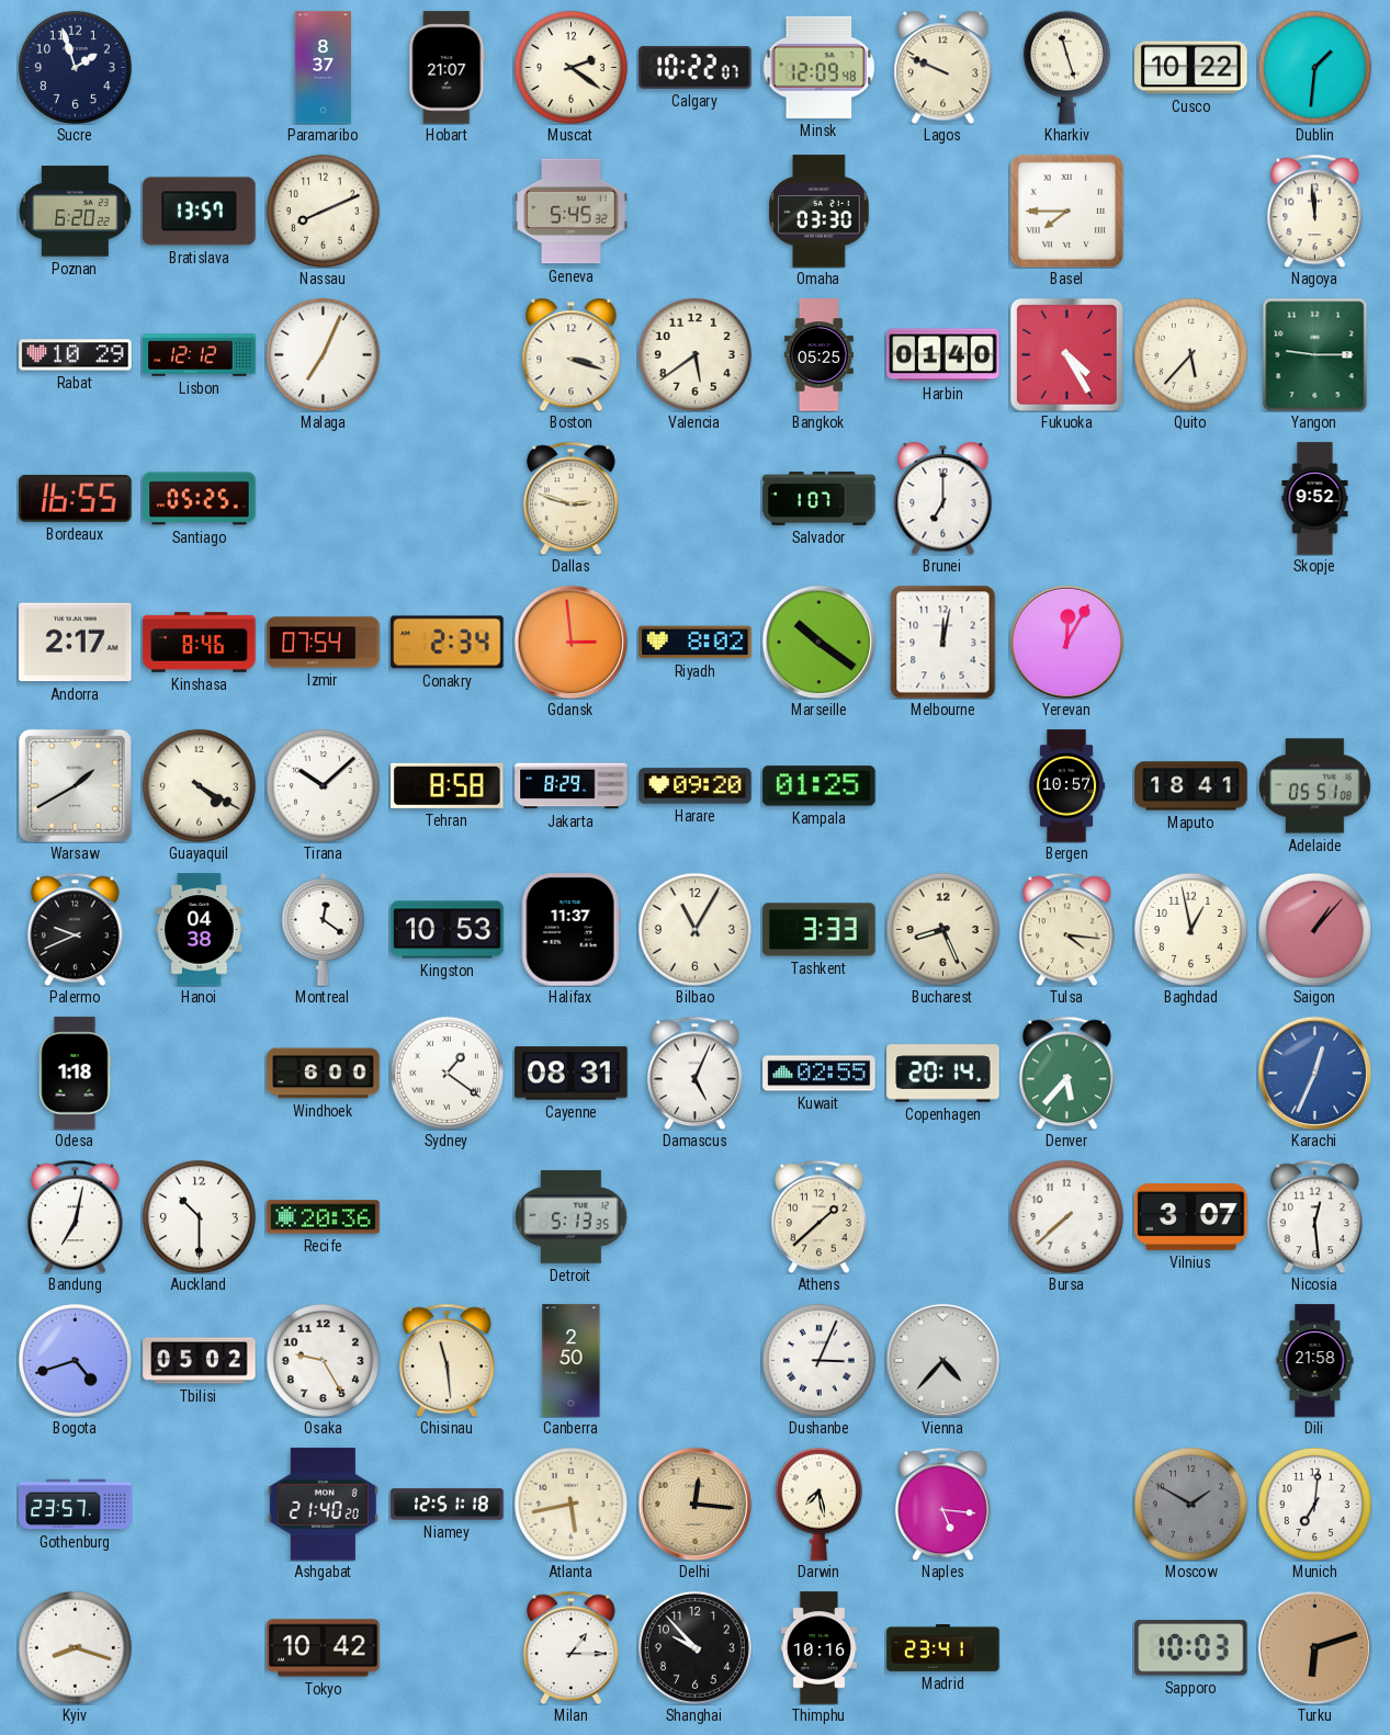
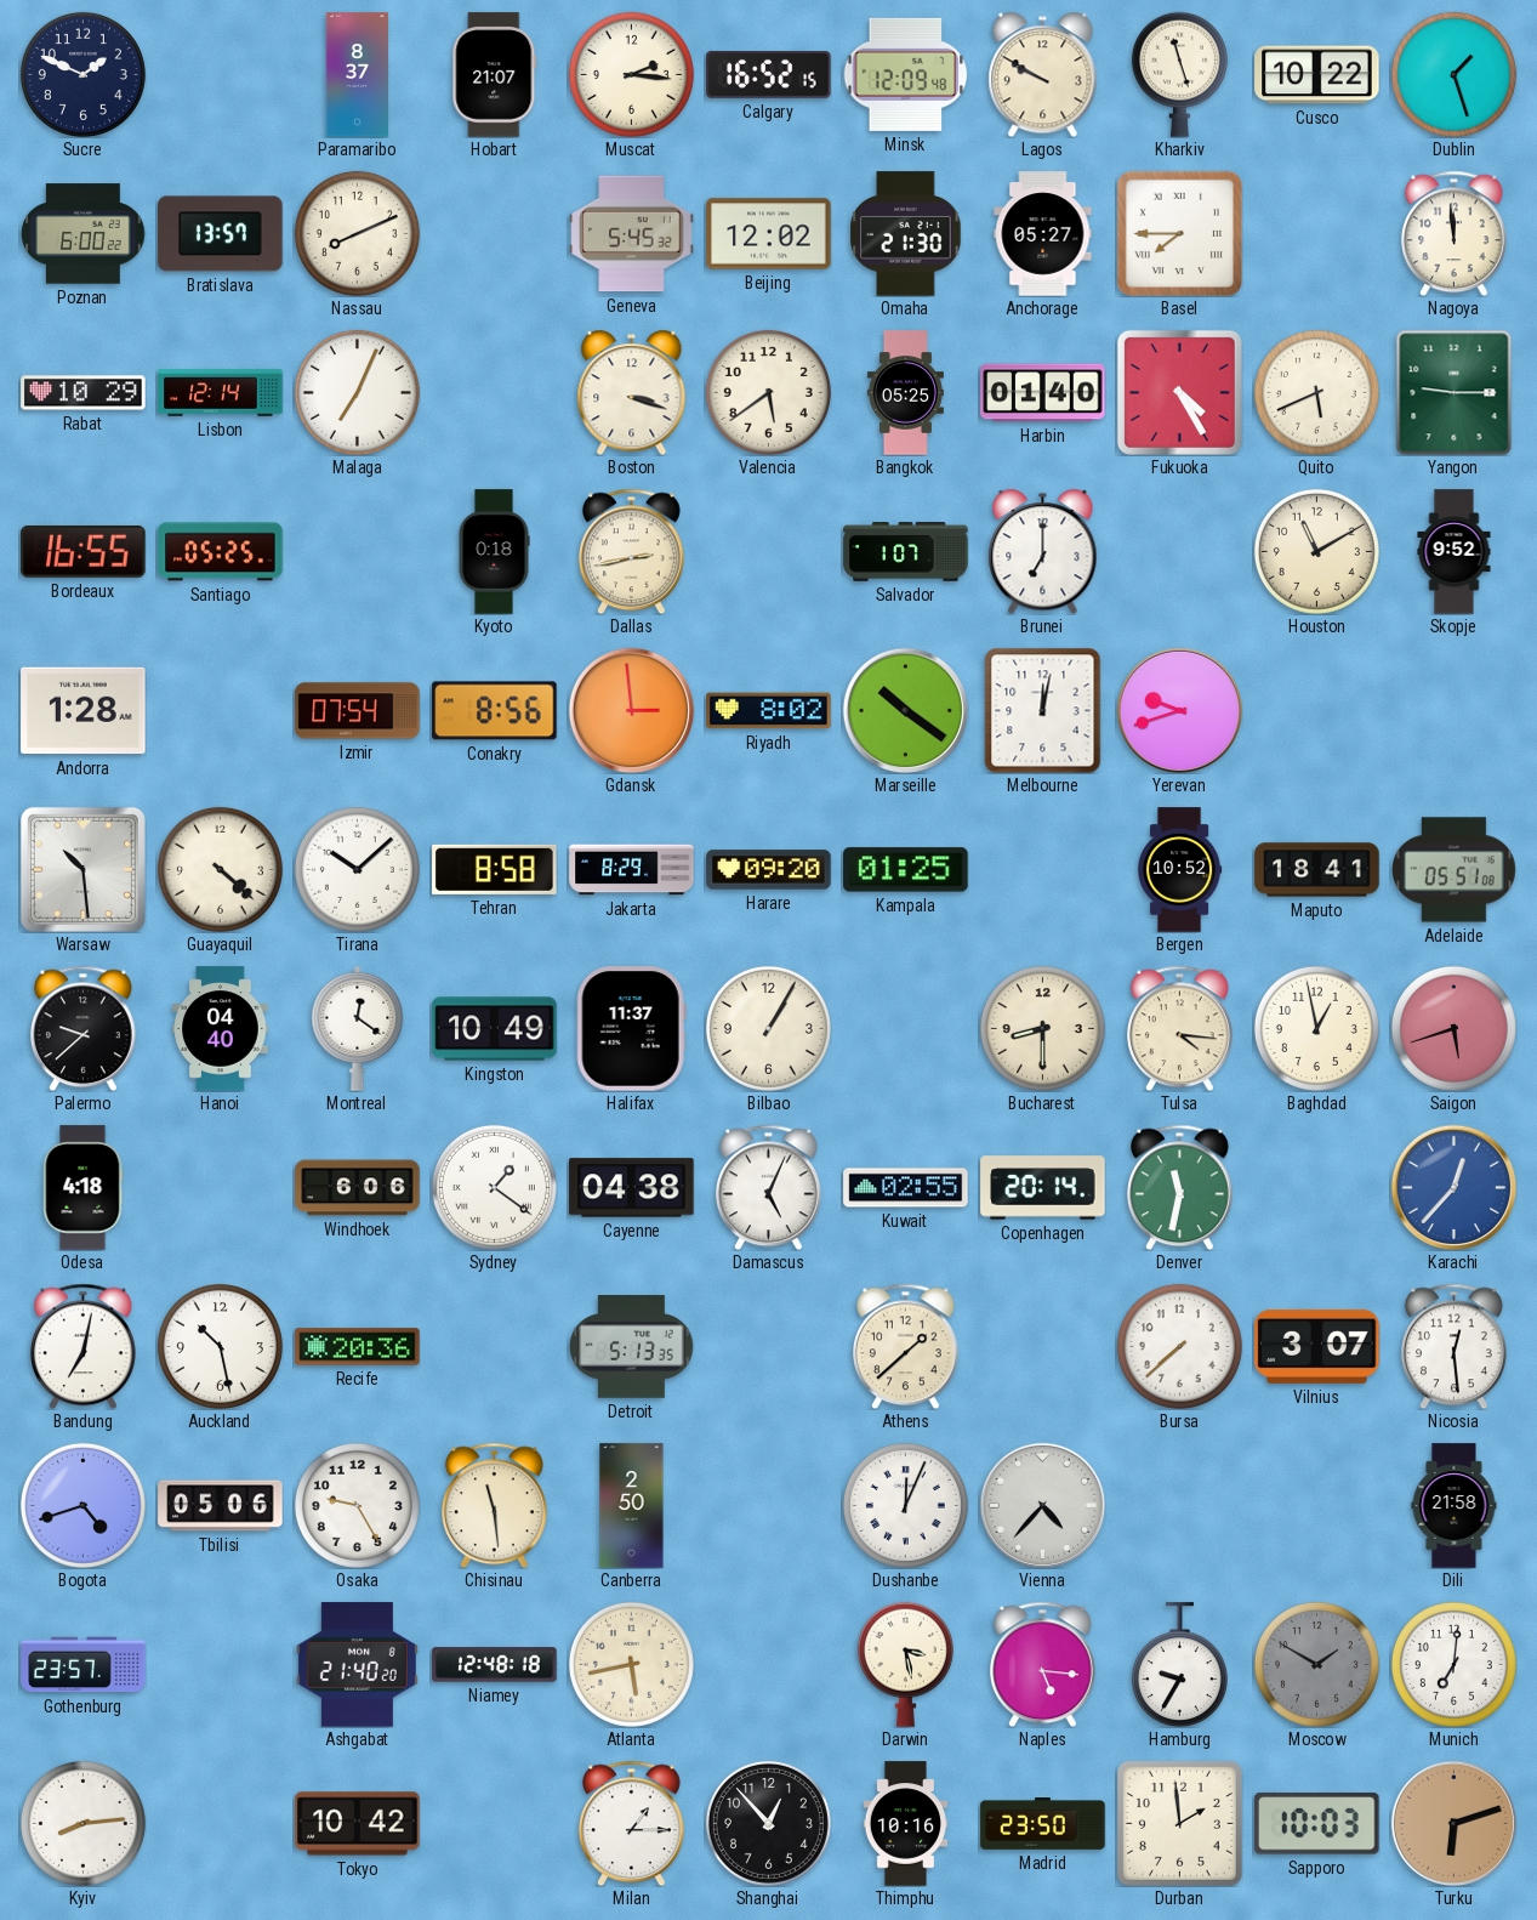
Sucre: 1:57 -> 1:49 (82, 74)
Muscat: 2:21 -> 2:16 (631, 74)
Calgary: 10:22 -> 16:52 (769, 74)
Lagos: 9:49 -> 9:50 (1043, 74)
Dublin: 1:31 -> 1:27 (1453, 74)
Poznan: 6:20 -> 6:00 (84, 234)
Beijing: none -> 12:02 (769, 234)
Omaha: 03:30 -> 21:30 (906, 234)
Anchorage: none -> 05:27 (1043, 234)
Lisbon: 12:12 -> 12:14 (221, 393)
Quito: 5:37 -> 5:41 (1316, 392)
Kyoto: none -> 0:18 (494, 552)
Dallas: 2:48 -> 2:43 (632, 551)
Houston: none -> 11:10 (1316, 551)
Andorra: 2:17 -> 1:28 (84, 711)
Kinshasa: 8:46 -> none (200, 643)
Conakry: 2:34 -> 8:56 (495, 711)
Yerevan: 12:05 -> 9:42 (1179, 710)
Warsaw: 1:40 -> 10:29 (82, 869)
Guayaquil: 4:20 -> 4:22 (220, 869)
Bergen: 10:57 -> 10:52 (1179, 870)
Palermo: 9:41 -> 9:38 (84, 1028)
Hanoi: 04:38 -> 04:40 (221, 1029)
Kingston: 10:53 -> 10:49 (495, 1029)
Bilbao: 11:05 -> 1:05 (768, 1028)
Tashkent: 3:33 -> none (820, 930)
Bucharest: 8:26 -> 8:30 (1042, 1028)
Saigon: 1:07 -> 5:42 (1453, 1028)
Odesa: 1:18 -> 4:18 (82, 1188)
Windhoek: 6:00 -> 6:06 (358, 1188)
Cayenne: 08:31 -> 04:38 (632, 1188)
Denver: 5:37 -> 11:32 (1180, 1187)
Karachi: 12:34 -> 12:37 (1453, 1187)
Auckland: 10:30 -> 10:28 (220, 1346)
Tbilisi: 05:02 -> 05:06 (221, 1506)
Dushanbe: 3:04 -> 12:04 (905, 1505)
Niamey: 12:51 -> 12:48 (495, 1665)
Delhi: 12:16 -> none (694, 1504)
Darwin: 7:28 -> 3:28 (905, 1664)
Hamburg: none -> 9:35 (1179, 1665)
Kyiv: 8:18 -> 8:14 (82, 1823)
Shanghai: 9:53 -> 12:53 (768, 1823)
Madrid: 23:41 -> 23:50 (1043, 1824)
Durban: none -> 1:59 (1179, 1823)
